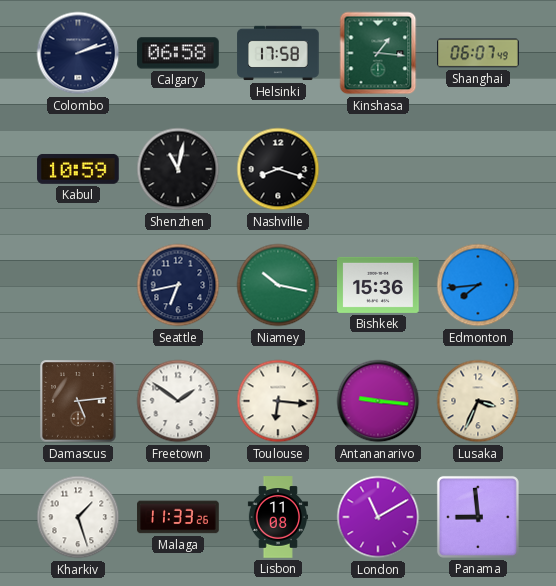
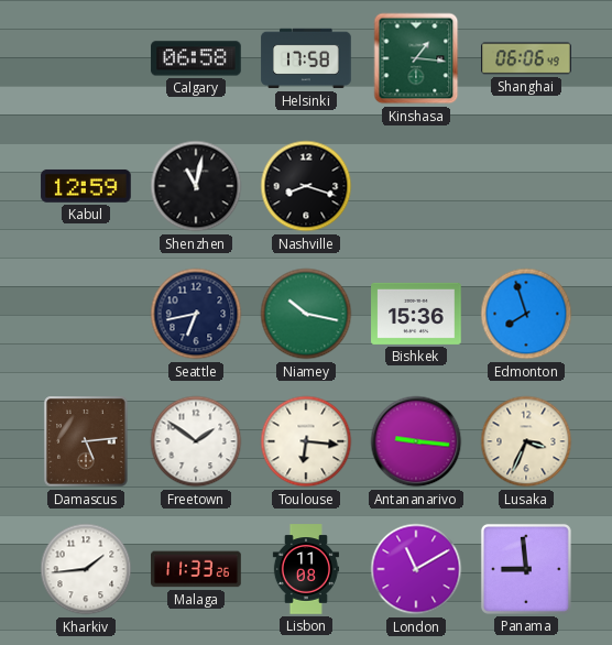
Colombo: 2:12 -> none (78, 53)
Shanghai: 06:07 -> 06:06 (526, 58)
Kabul: 10:59 -> 12:59 (86, 186)
Edmonton: 7:44 -> 7:57 (526, 314)
Kharkiv: 1:27 -> 1:44 (86, 569)
